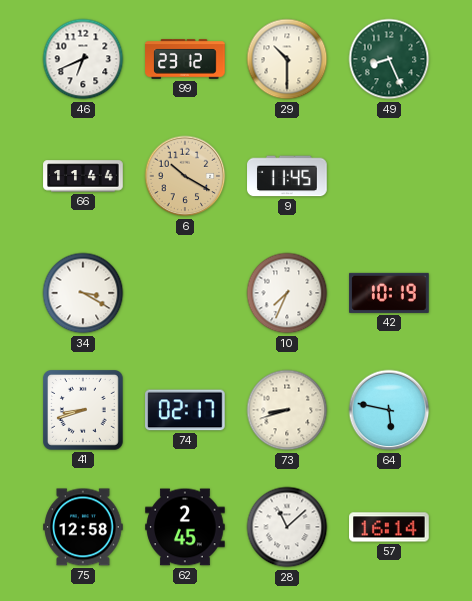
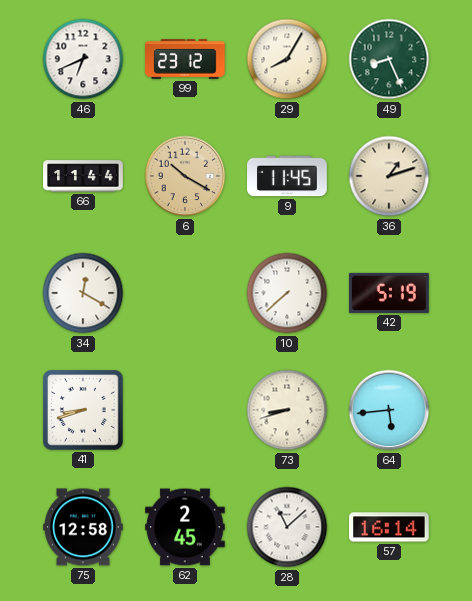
29: 10:30 -> 8:05 (287, 59)
36: none -> 1:12 (389, 176)
34: 3:20 -> 12:20 (83, 293)
10: 7:34 -> 7:38 (287, 293)
42: 10:19 -> 5:19 (389, 293)
74: 02:17 -> none (185, 410)
64: 5:47 -> 5:44 (389, 410)
